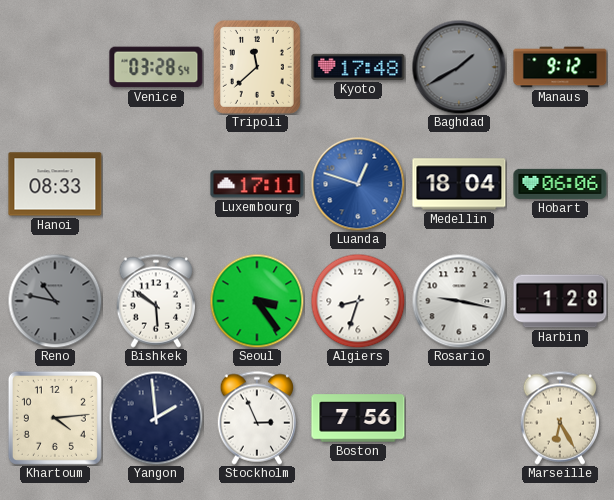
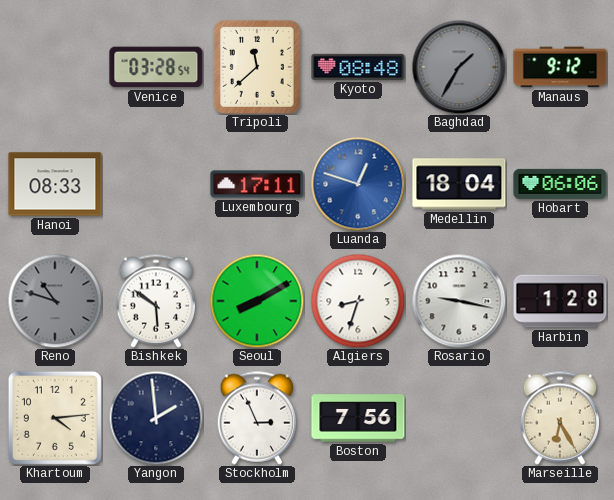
Kyoto: 17:48 -> 08:48 (358, 67)
Baghdad: 1:40 -> 1:35 (459, 67)
Reno: 10:47 -> 10:48 (55, 301)
Seoul: 3:24 -> 8:10 (257, 301)
